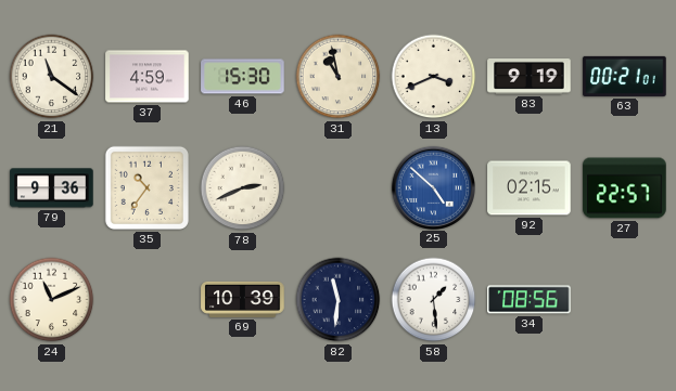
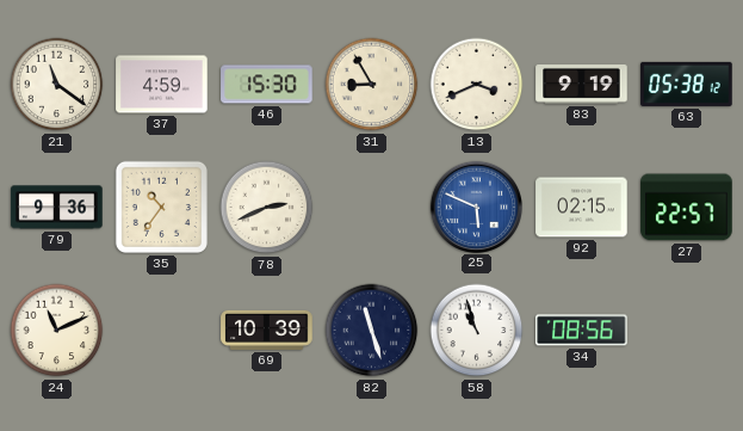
31: 10:58 -> 8:55 (372, 85)
63: 00:21 -> 05:38 (687, 84)
25: 4:52 -> 5:49 (476, 207)
82: 11:31 -> 11:27 (372, 331)
58: 1:29 -> 10:57 (477, 331)
